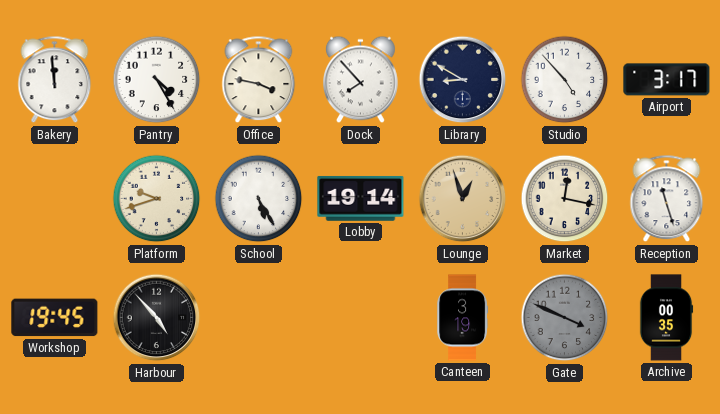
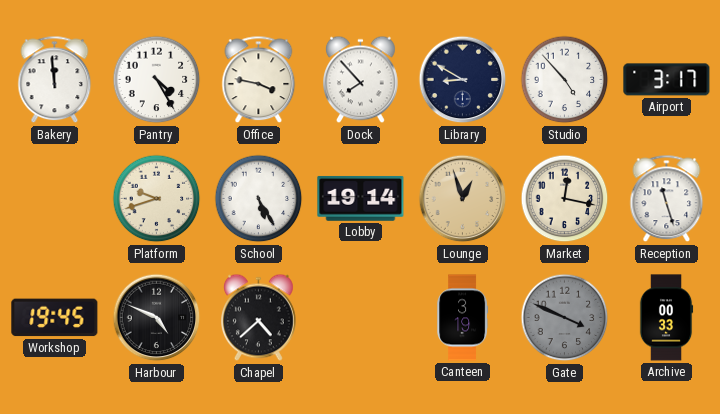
Harbour: 4:53 -> 4:49 (157, 318)
Chapel: none -> 4:38 (259, 318)
Archive: 00:35 -> 00:33 (666, 318)
